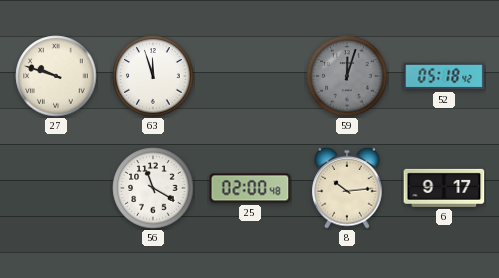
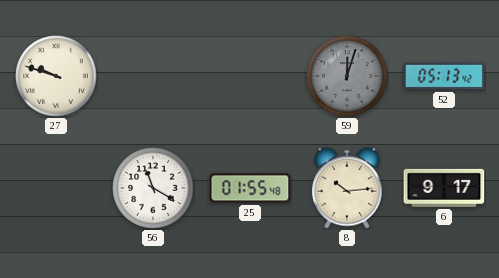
63: 11:57 -> none (153, 76)
52: 05:18 -> 05:13 (444, 76)
25: 02:00 -> 01:55 (250, 188)
